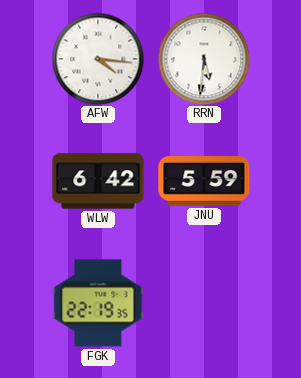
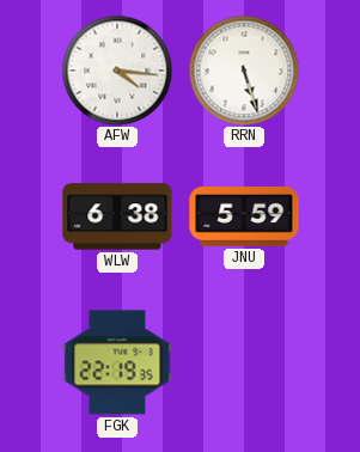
RRN: 5:31 -> 5:27 (244, 71)
WLW: 6:42 -> 6:38 (117, 216)
